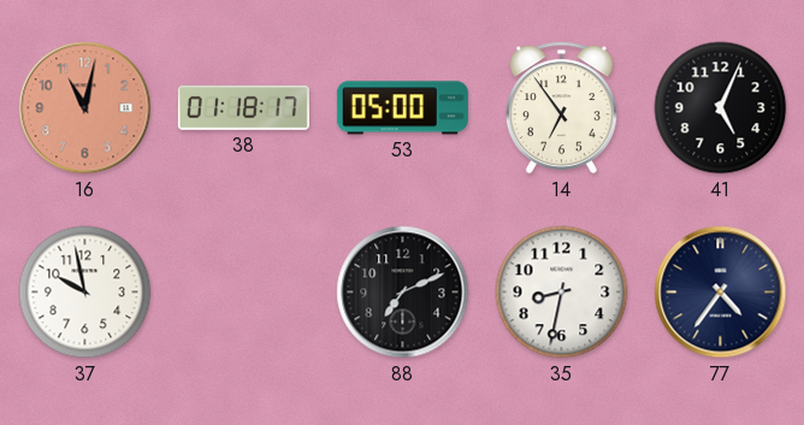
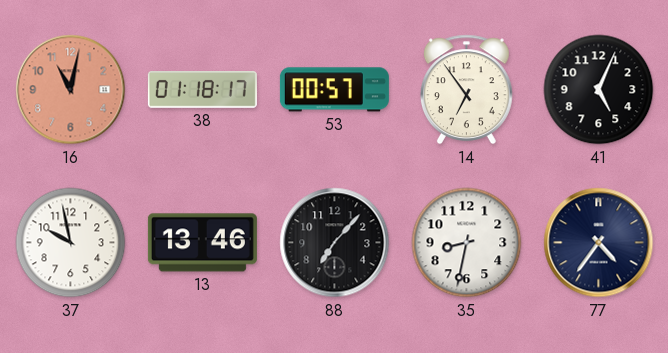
53: 05:00 -> 00:57 (334, 90)
13: none -> 13:46 (202, 243)
88: 7:11 -> 7:07 (335, 243)
